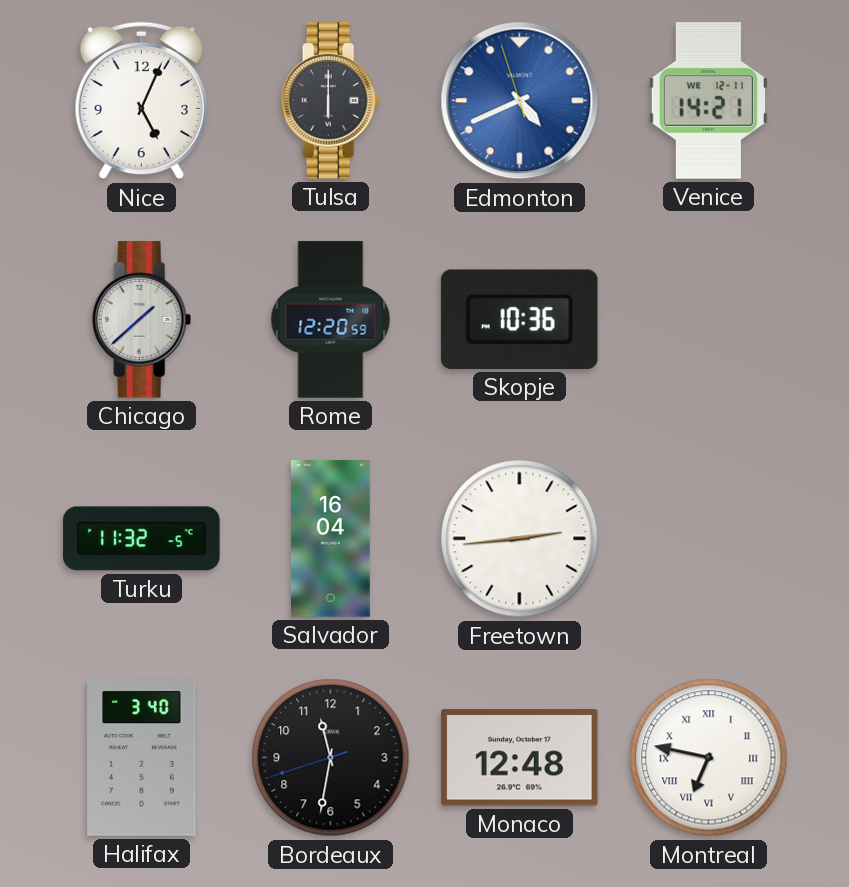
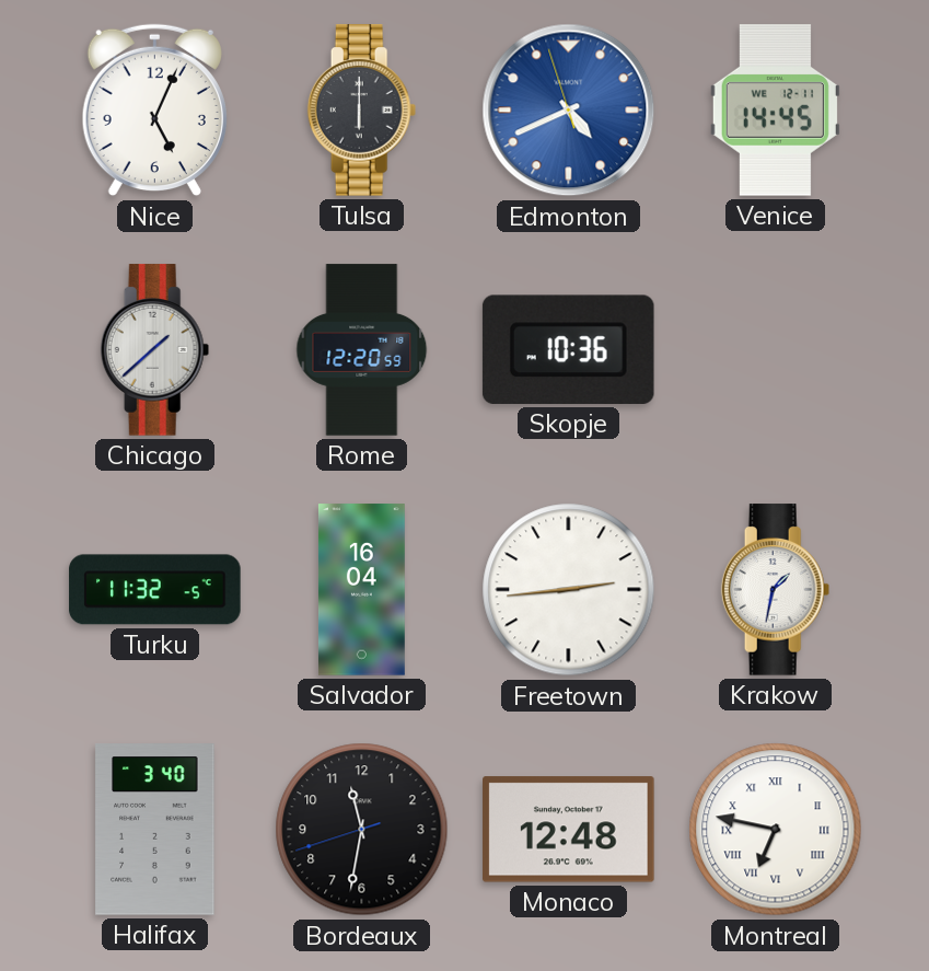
Venice: 14:21 -> 14:45 (775, 111)
Krakow: none -> 1:32 (776, 590)
